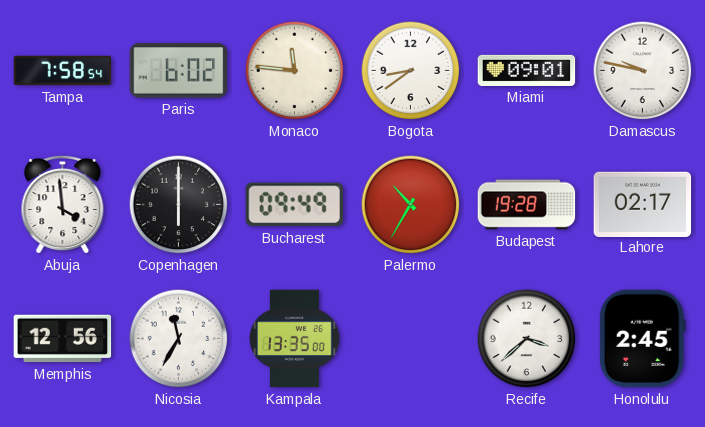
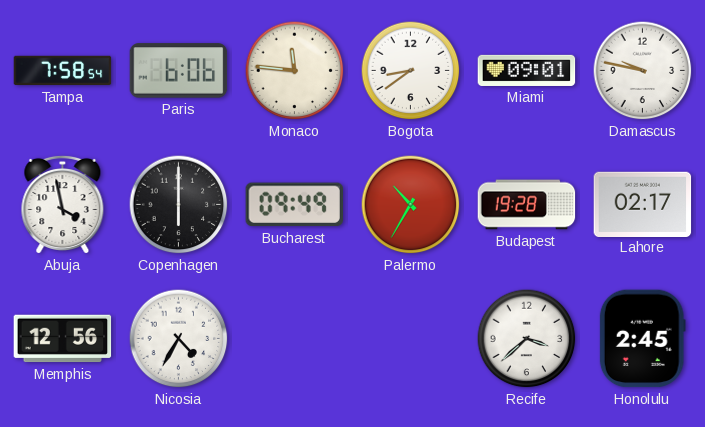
Paris: 6:02 -> 6:06 (179, 71)
Abuja: 3:59 -> 3:58 (63, 204)
Nicosia: 11:35 -> 4:35 (179, 339)
Kampala: 13:35 -> none (295, 339)
